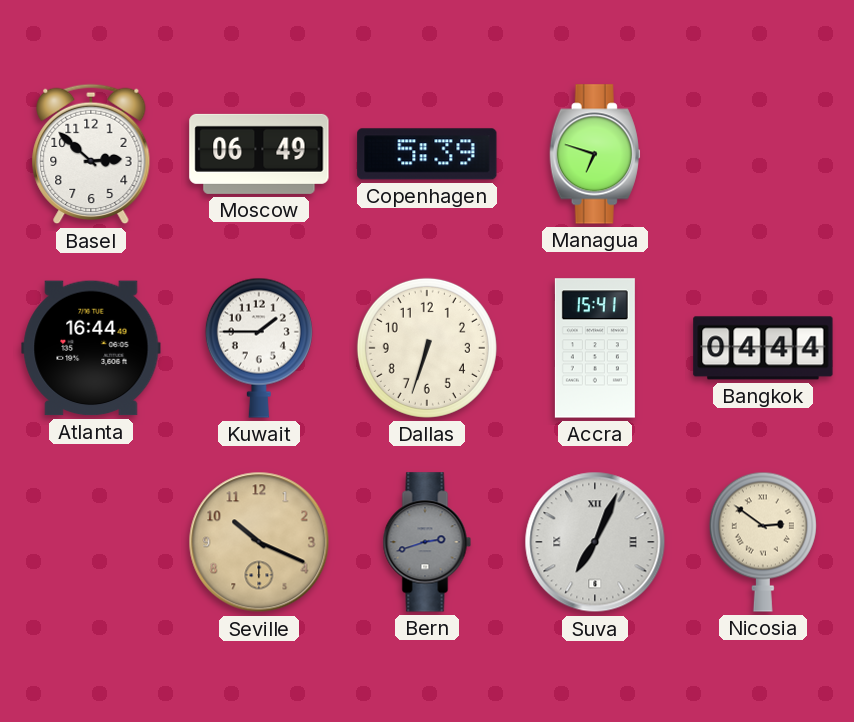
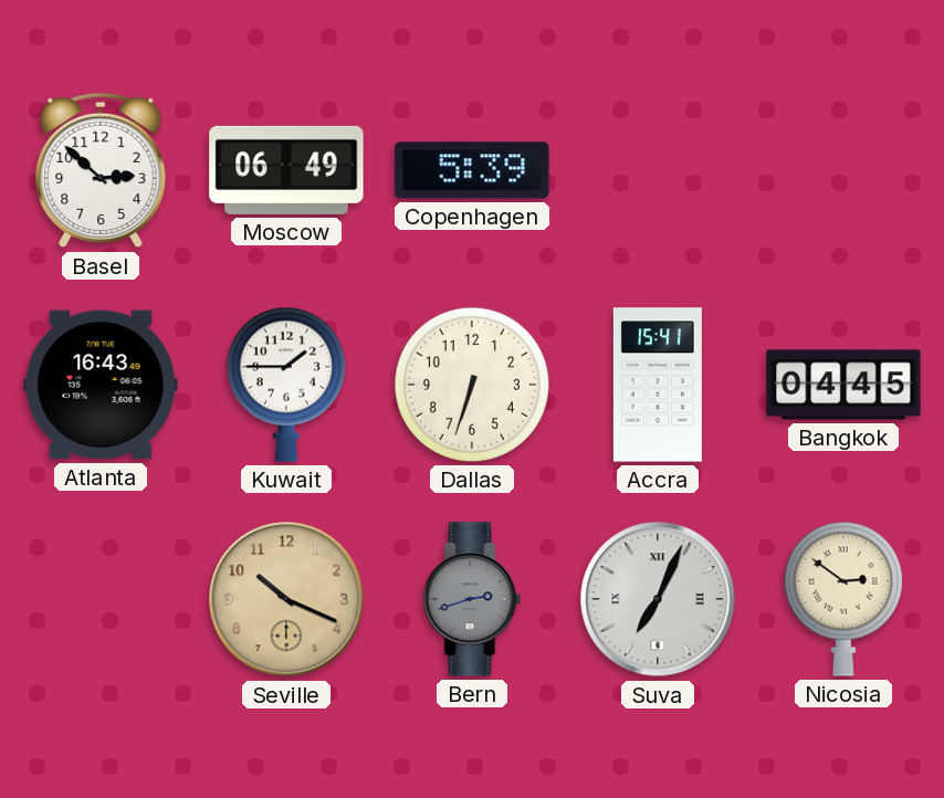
Managua: 6:48 -> none (595, 154)
Atlanta: 16:44 -> 16:43 (101, 385)
Bangkok: 04:44 -> 04:45 (843, 385)
